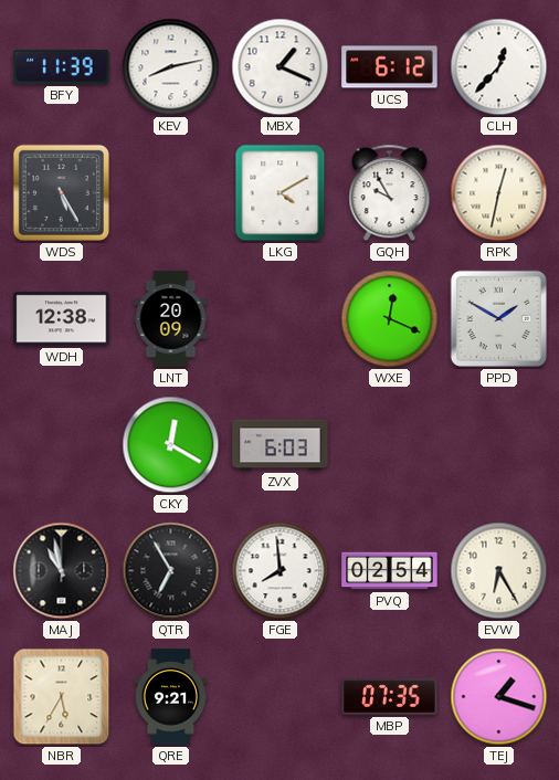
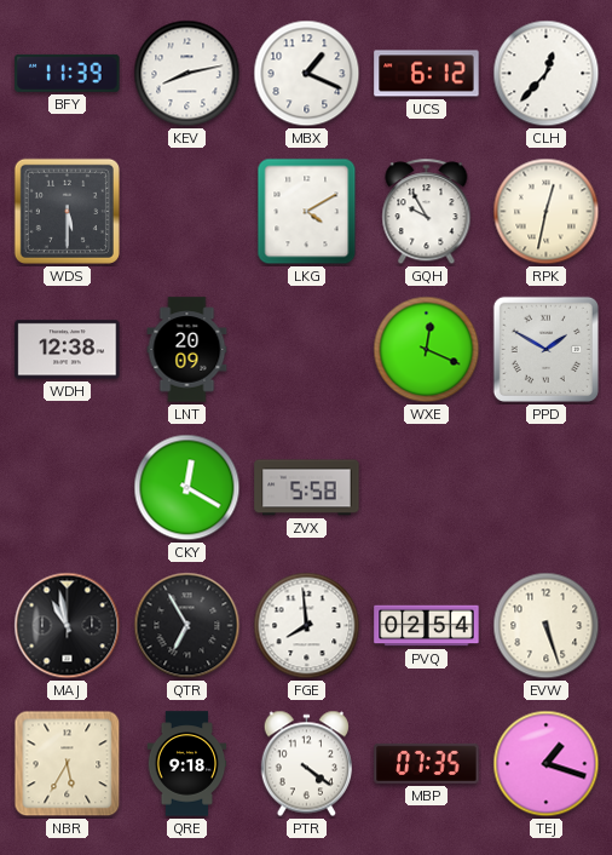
WDS: 5:25 -> 5:30 (67, 211)
ZVX: 6:03 -> 5:58 (307, 488)
EVW: 6:25 -> 5:27 (547, 626)
QRE: 9:21 -> 9:18 (187, 764)
PTR: none -> 4:21 (306, 764)
